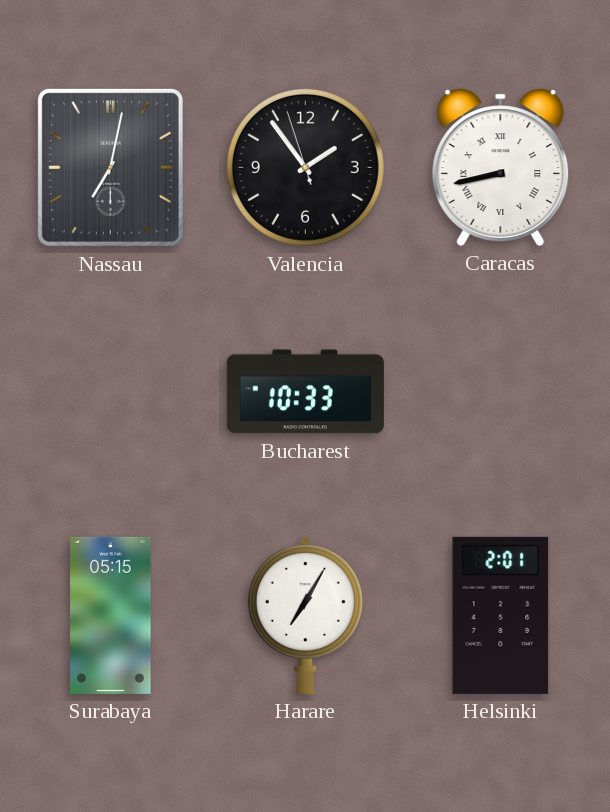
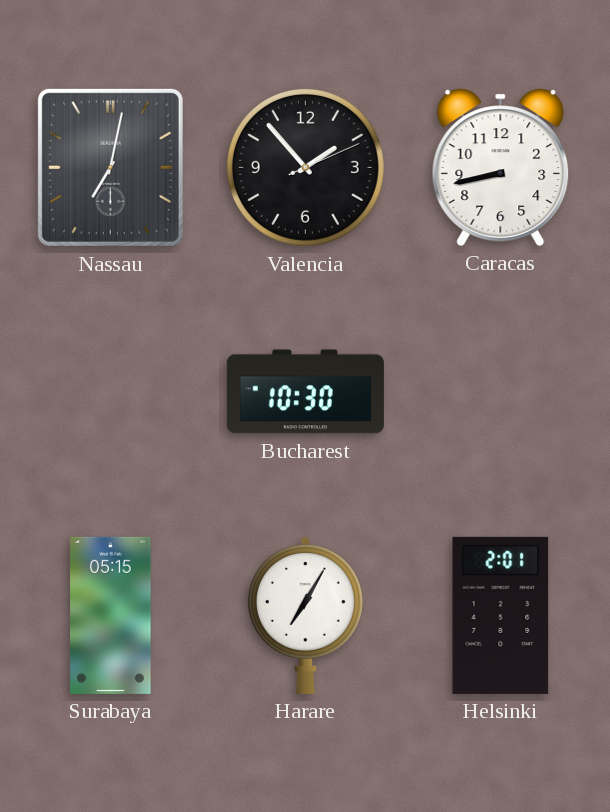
Valencia: 1:53:57 -> 1:53:11 (305, 167)
Caracas numerals: Roman -> Arabic (501, 167)
Bucharest: 10:33 -> 10:30 (305, 392)
